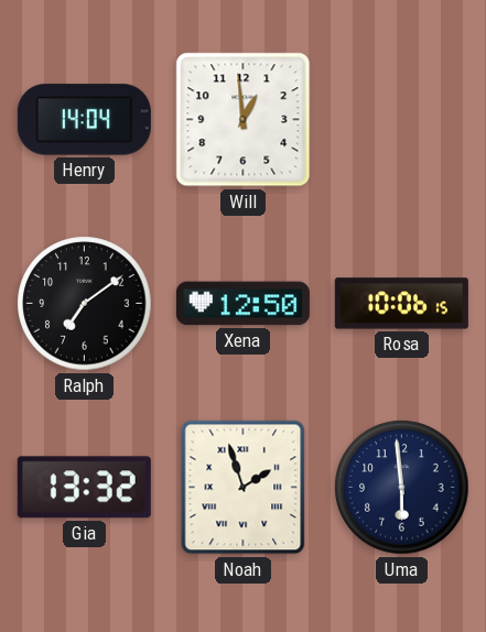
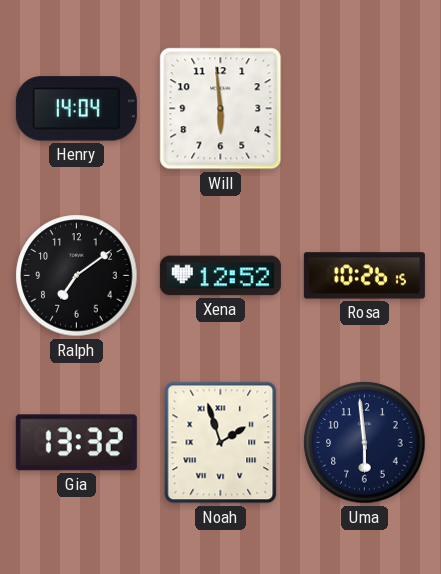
Will: 12:59 -> 5:59 (221, 109)
Xena: 12:50 -> 12:52 (220, 276)
Rosa: 10:06 -> 10:26 (364, 276)
